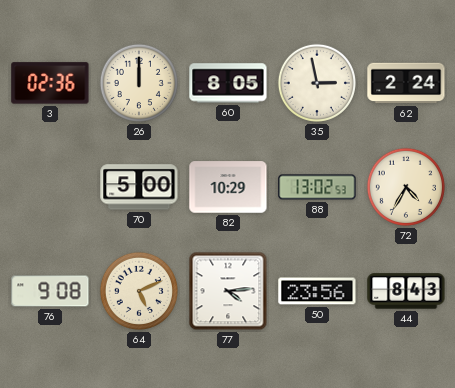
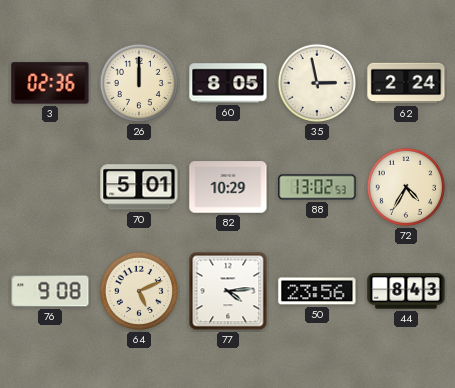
70: 5:00 -> 5:01 (139, 187)
